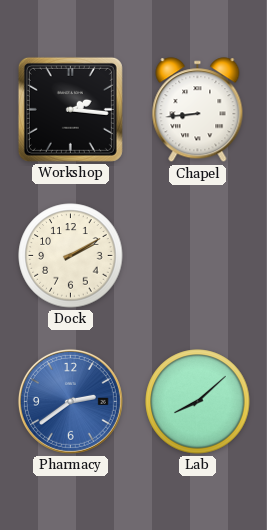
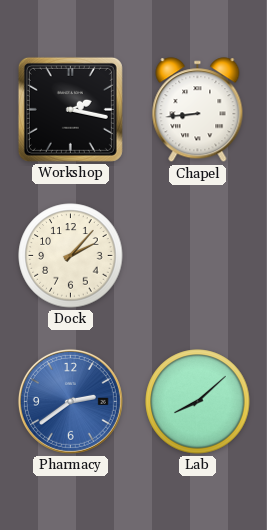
Workshop: 2:16 -> 2:17 (70, 109)
Dock: 2:10 -> 2:07 (71, 256)
